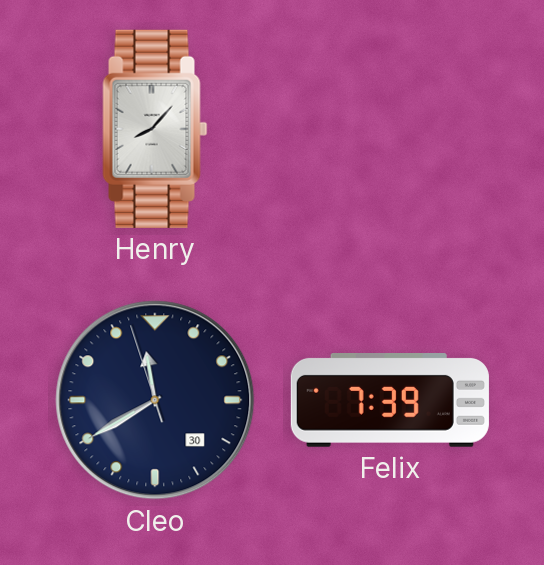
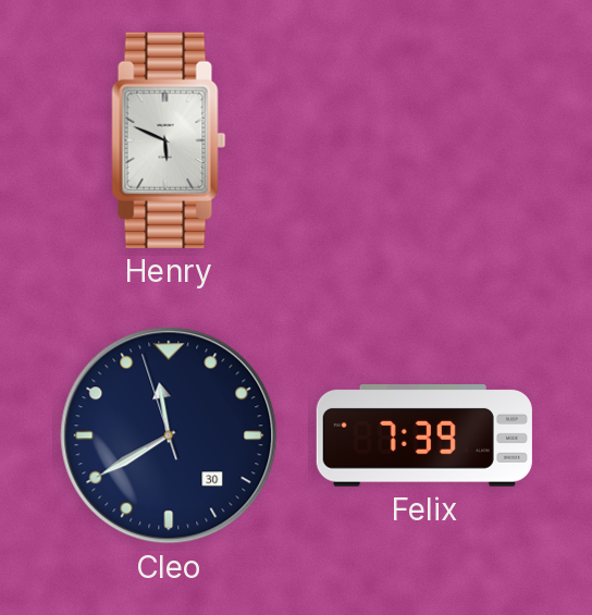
Henry: 8:07 -> 5:49 (169, 140)
